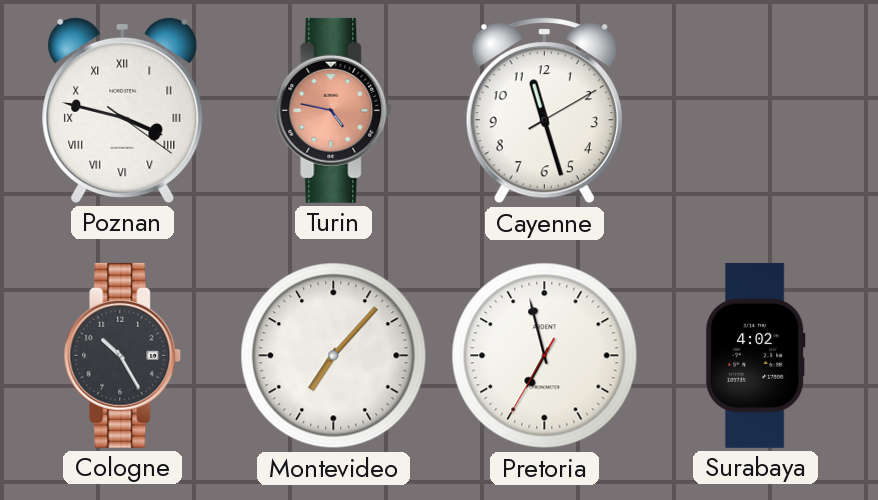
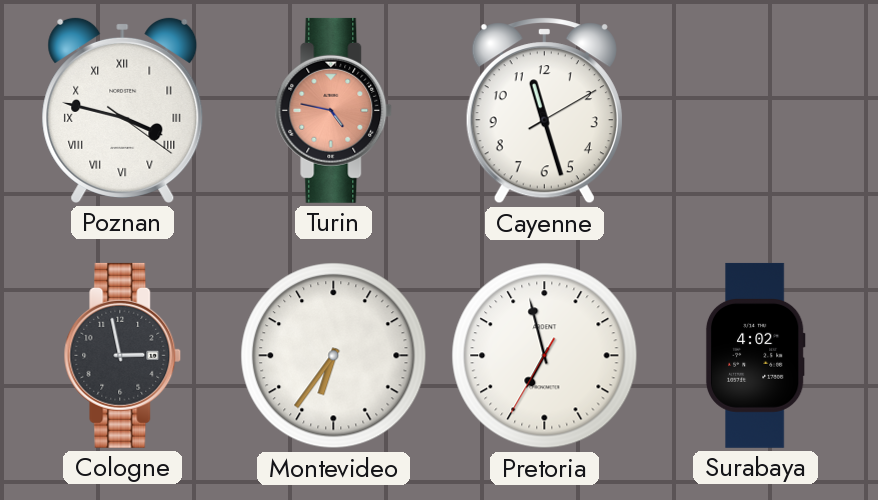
Cologne: 10:25 -> 2:58 (123, 355)
Montevideo: 7:07 -> 6:36 (334, 356)
